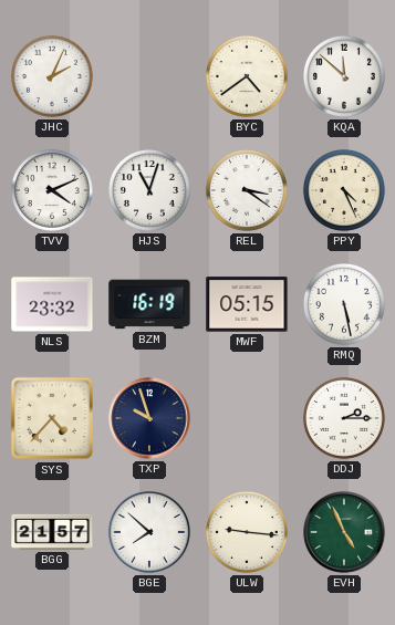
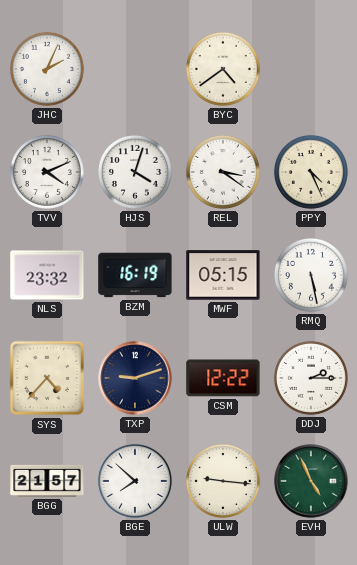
KQA: 11:52 -> none (344, 76)
HJS: 11:03 -> 4:03 (135, 172)
TXP: 9:57 -> 9:12 (135, 378)
CSM: none -> 12:22 (223, 378)
